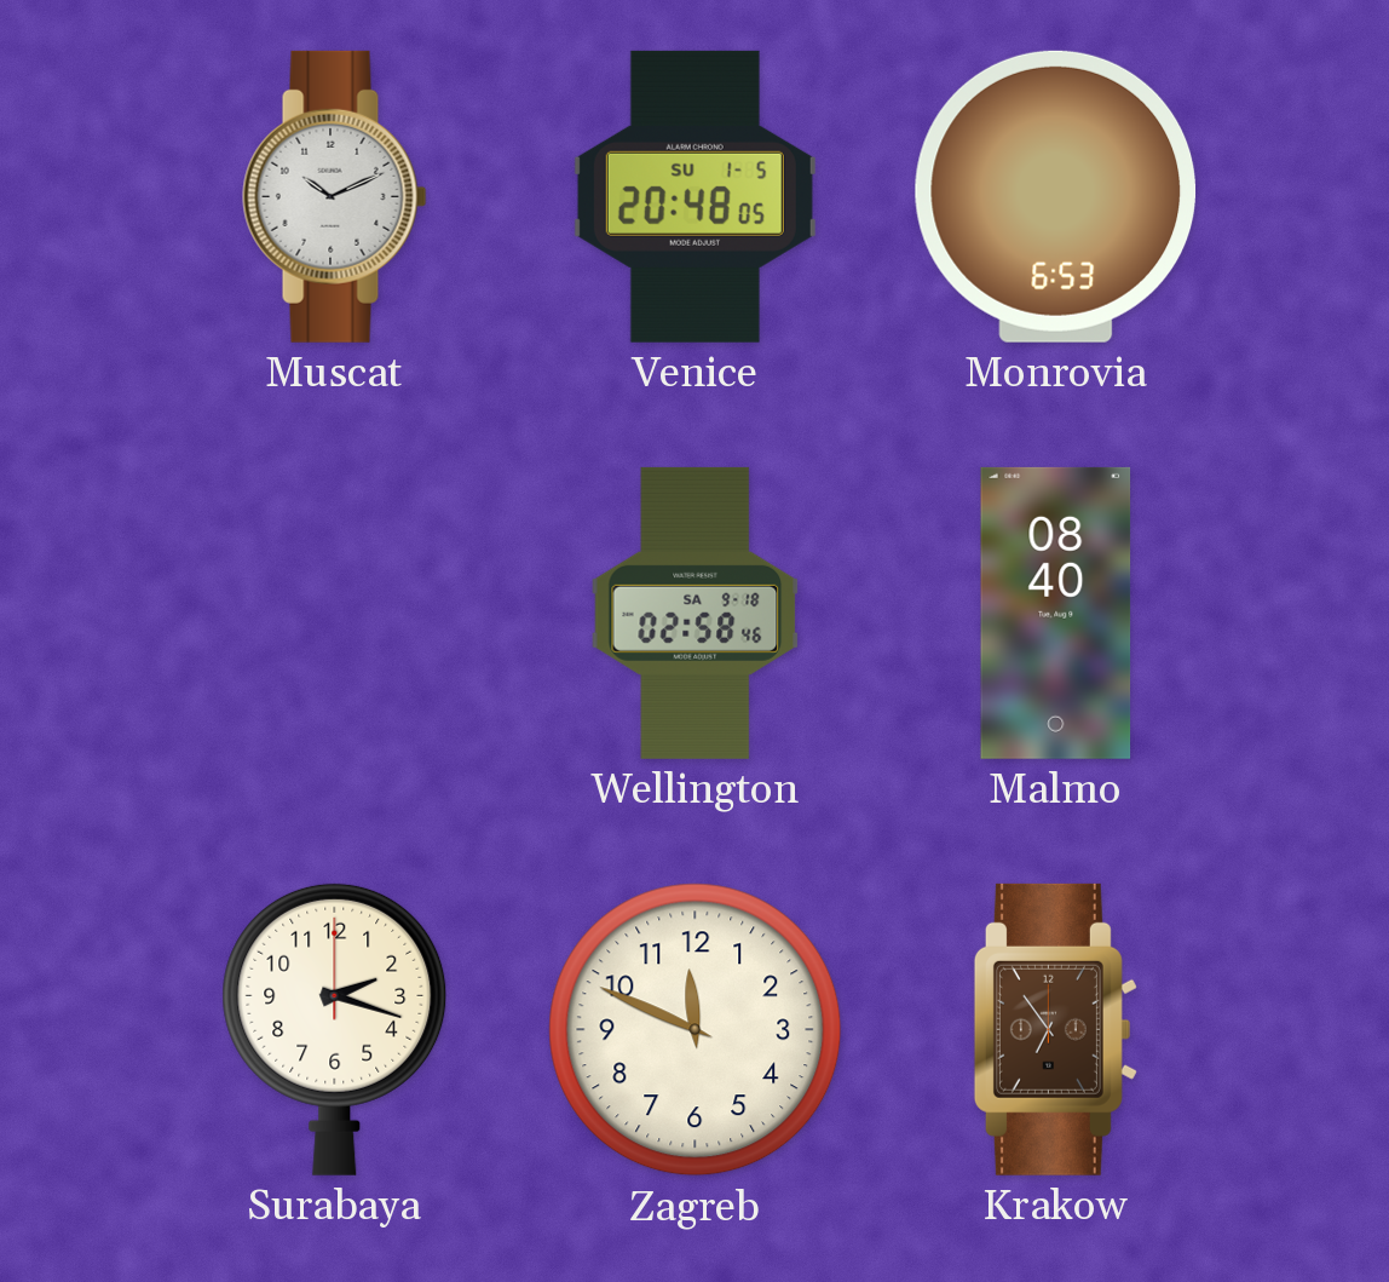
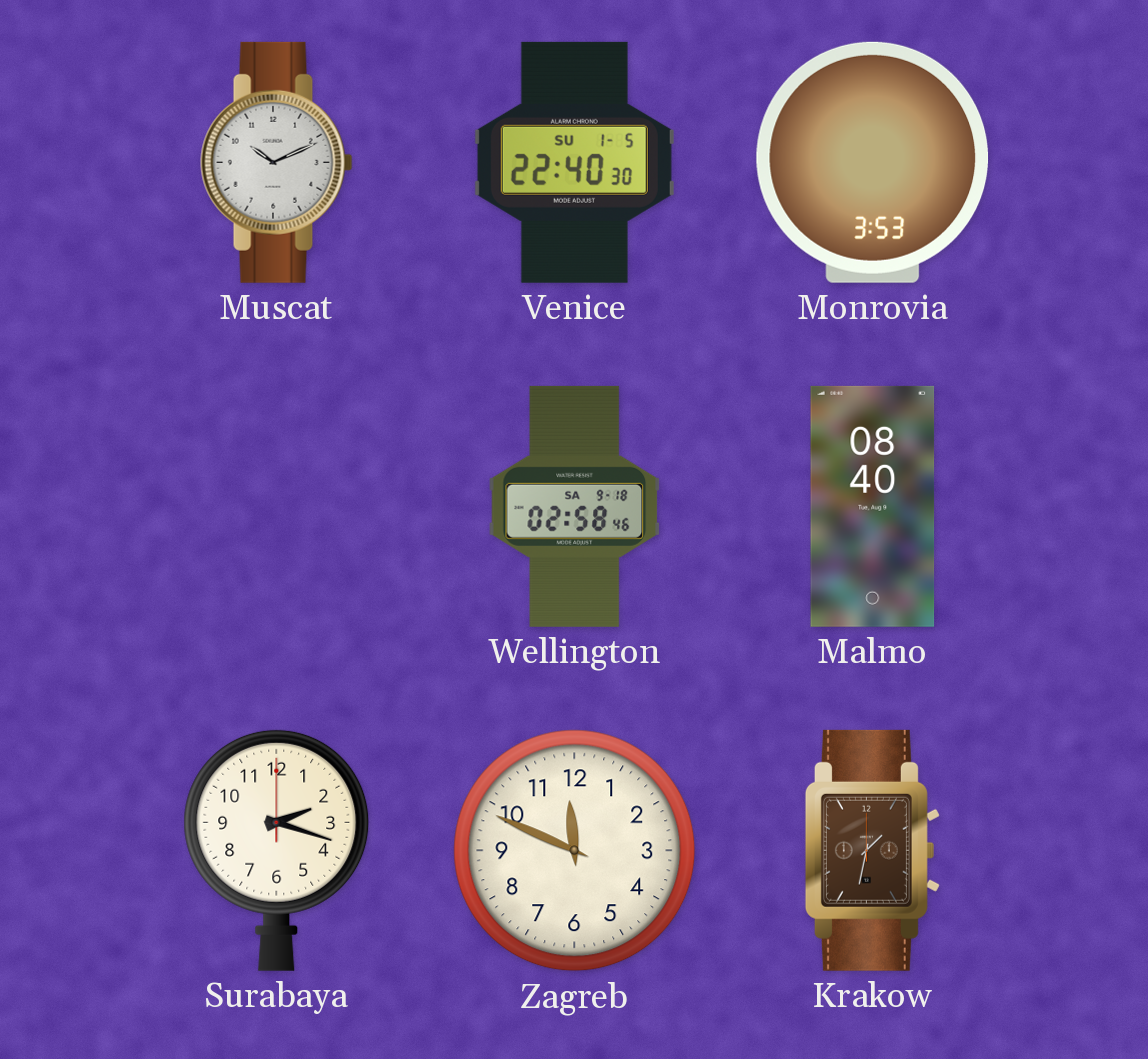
Venice: 20:48 -> 22:40 (574, 162)
Monrovia: 6:53 -> 3:53 (873, 162)
Krakow: 6:54 -> 1:32 (872, 850)
